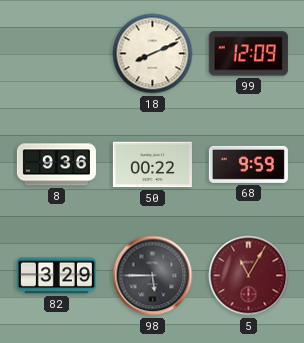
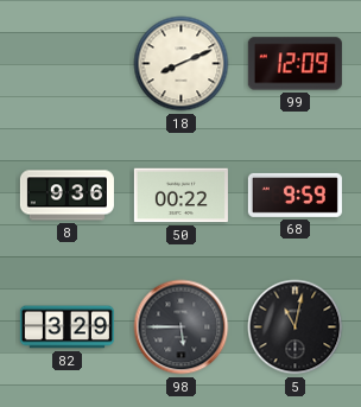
5: 11:05 -> 11:02 (296, 327)
5 dial: burgundy -> black (296, 327)
